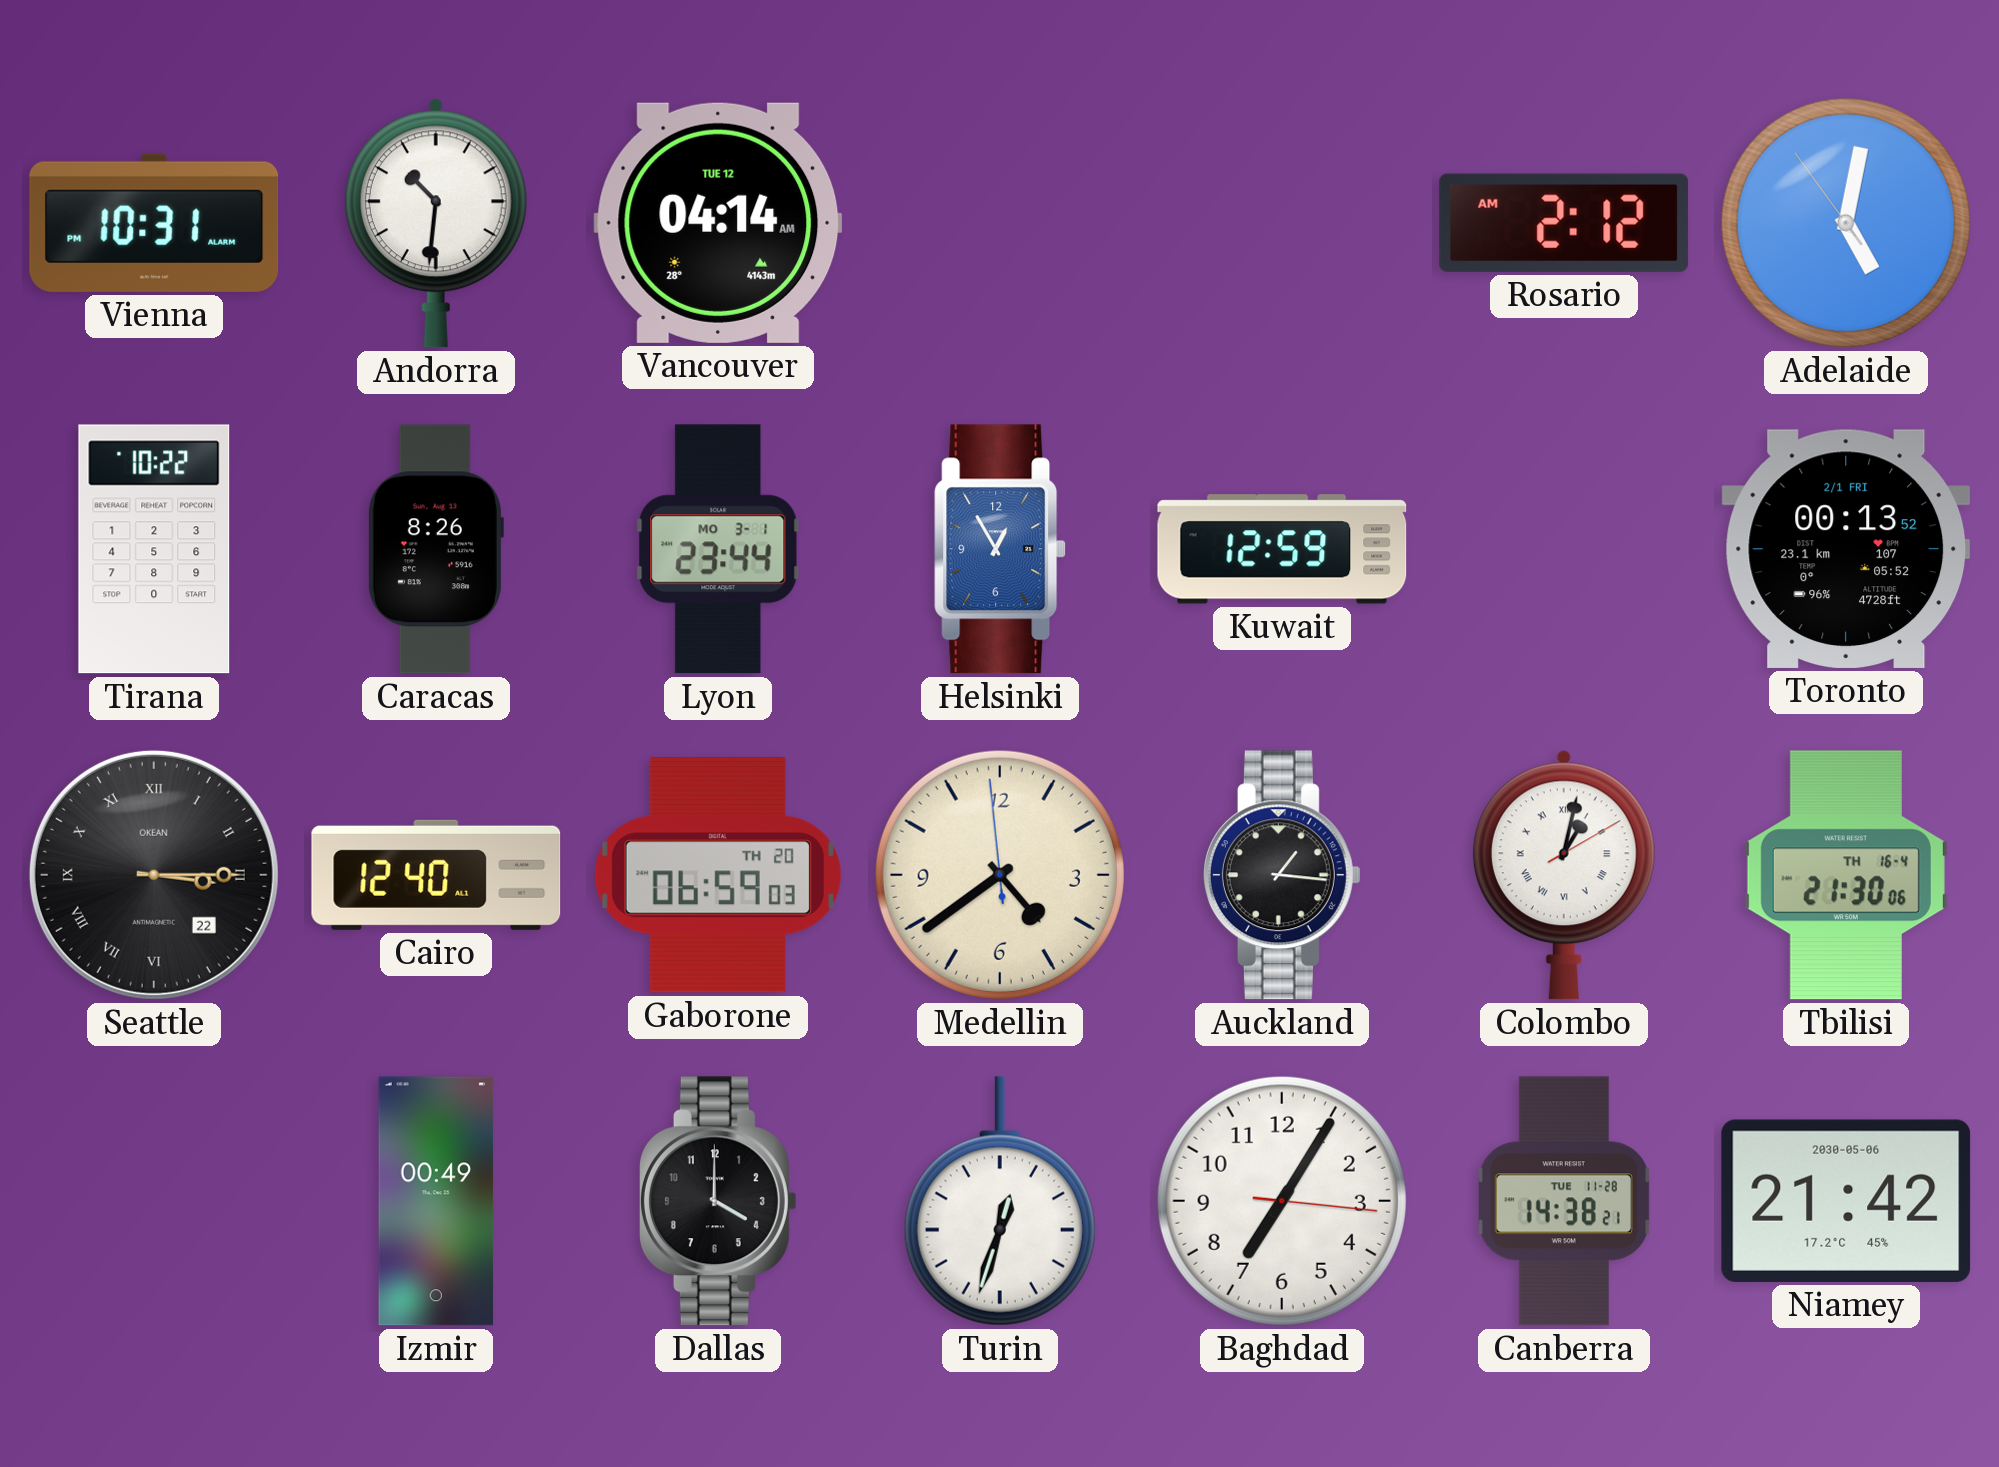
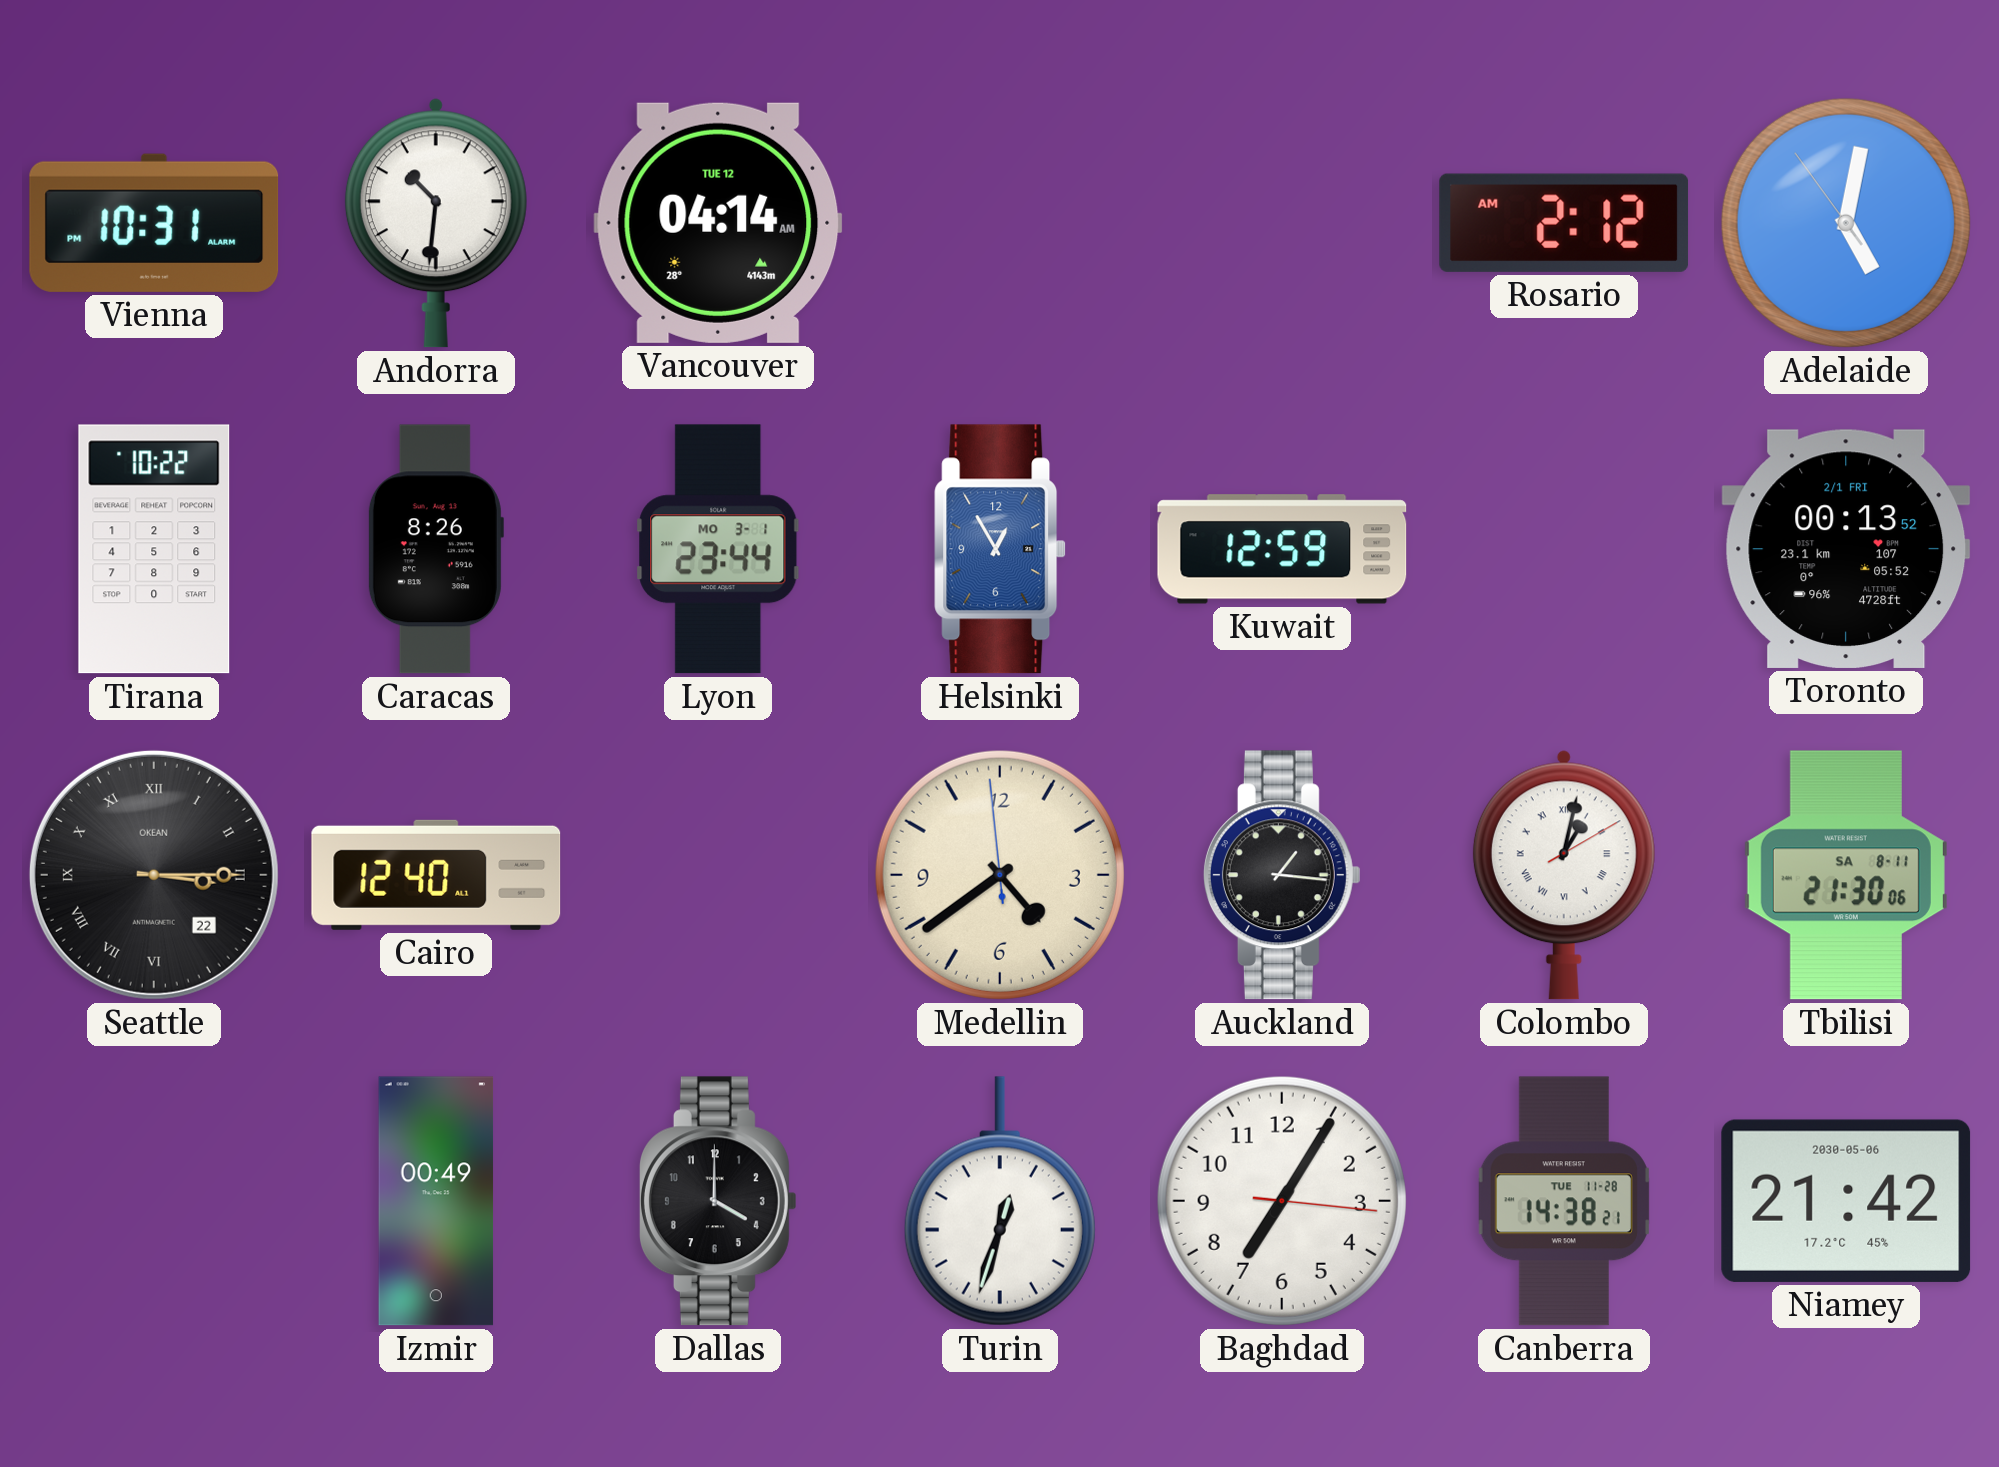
Gaborone: 06:59 -> none (718, 875)
Tbilisi date: TH 16-4 -> SA 8-11 (1846, 875)
